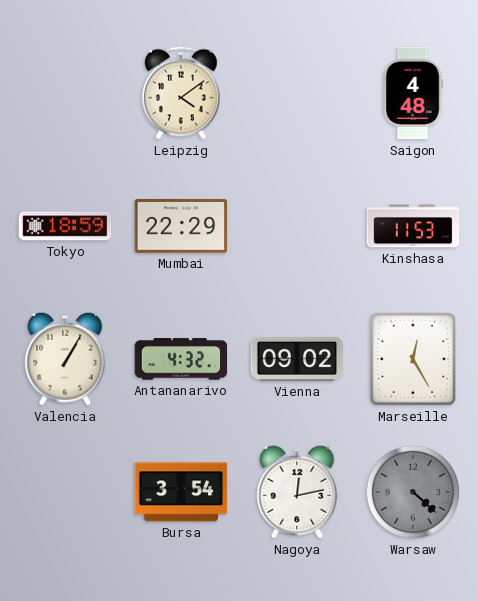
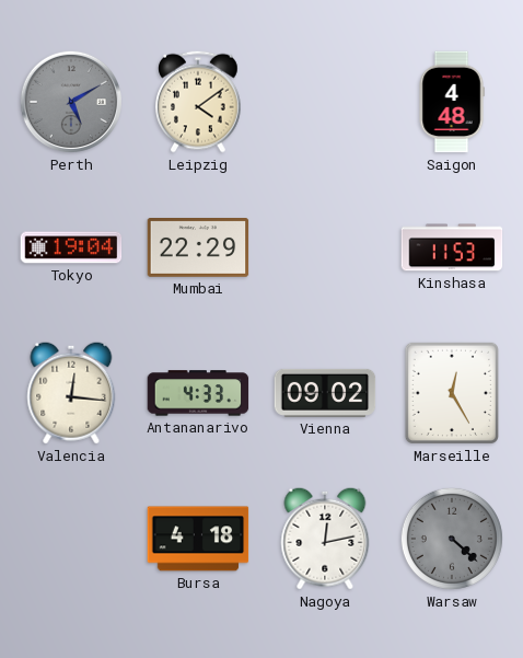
Perth: none -> 5:10 (71, 102)
Tokyo: 18:59 -> 19:04 (71, 247)
Valencia: 1:05 -> 12:16 (71, 393)
Antananarivo: 4:32 -> 4:33 (198, 393)
Bursa: 3:54 -> 4:18 (198, 539)
